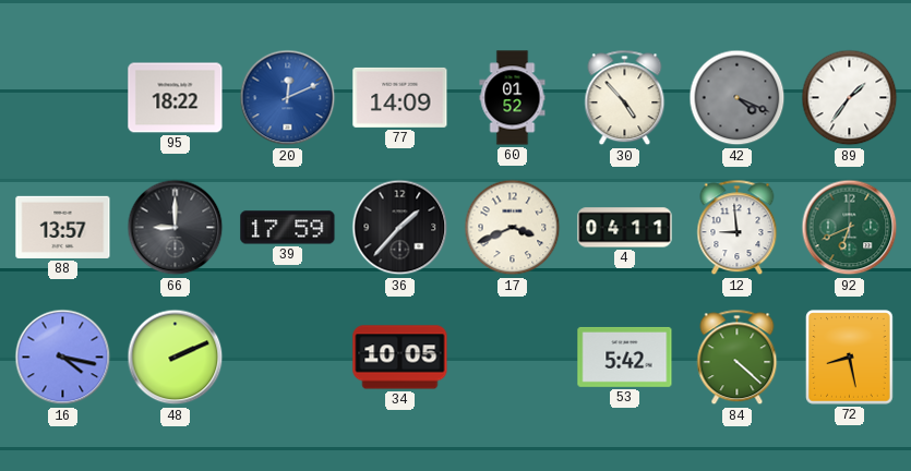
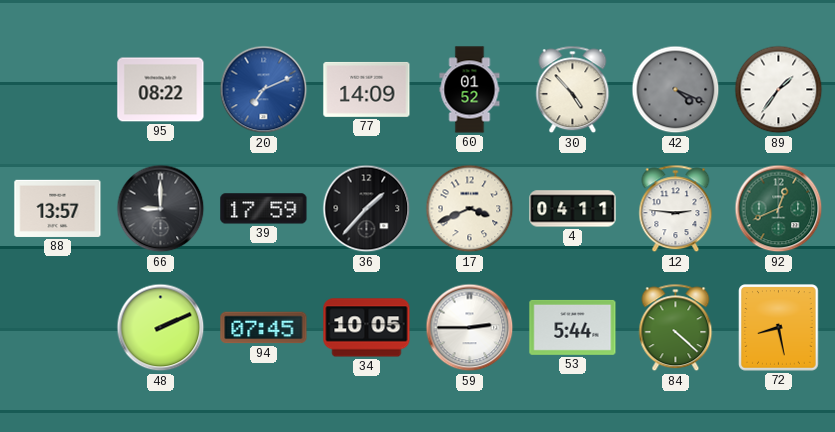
95: 18:22 -> 08:22 (161, 90)
20: 12:11 -> 7:11 (264, 90)
12: 8:59 -> 2:46 (676, 209)
92: 6:41 -> 12:41 (779, 209)
16: 4:17 -> none (63, 358)
94: none -> 07:45 (264, 328)
59: none -> 2:45 (470, 328)
53: 5:42 -> 5:44 (573, 327)
